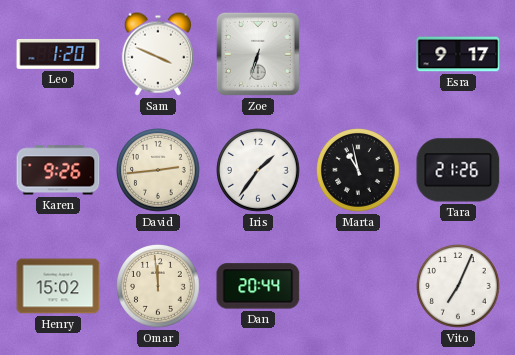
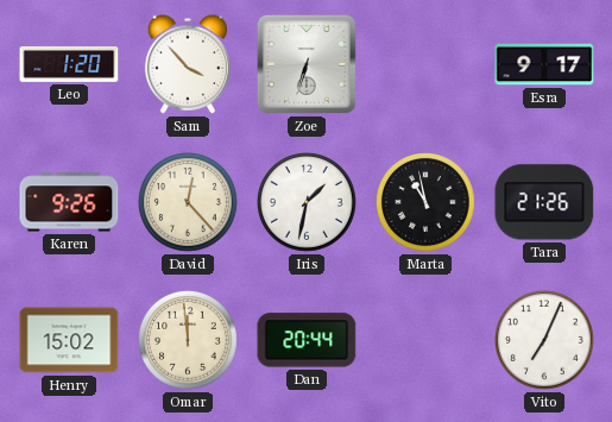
Sam: 3:49 -> 3:53 (188, 64)
David: 2:44 -> 12:23 (189, 203)
Iris: 1:36 -> 1:32 (308, 203)
